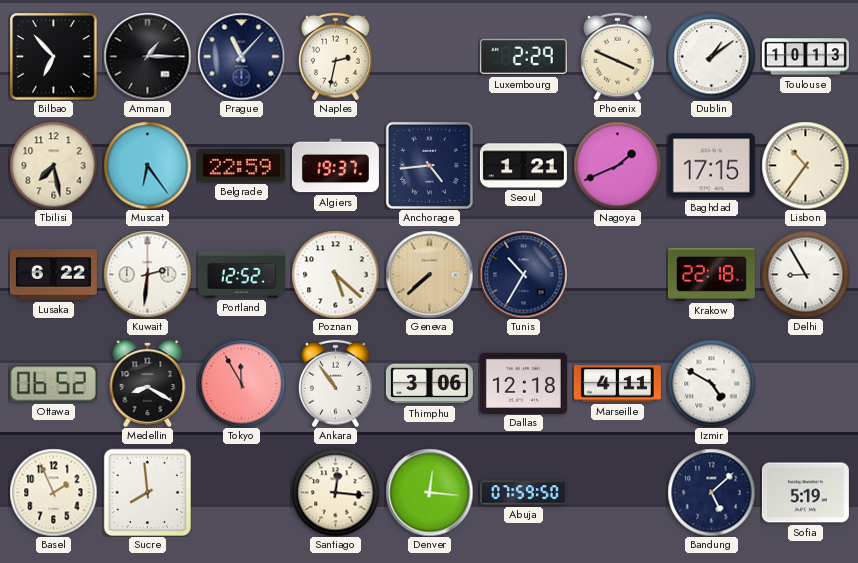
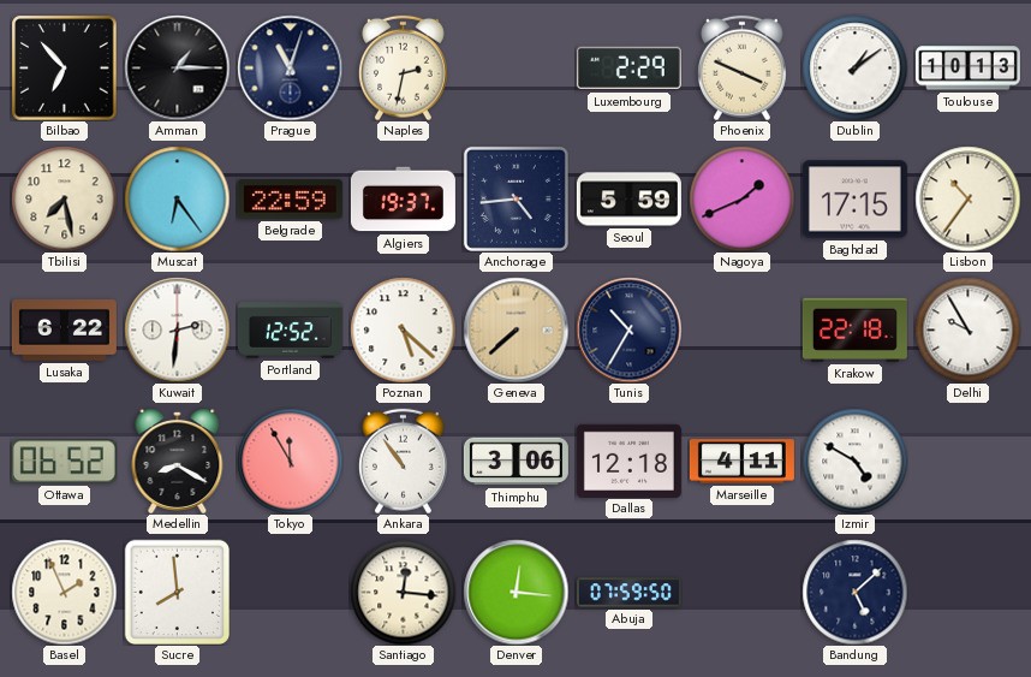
Prague: 11:07 -> 11:03 (290, 67)
Seoul: 1:21 -> 5:59 (628, 200)
Delhi: 8:55 -> 9:55 (967, 329)
Sofia: 5:19 -> none (805, 493)
